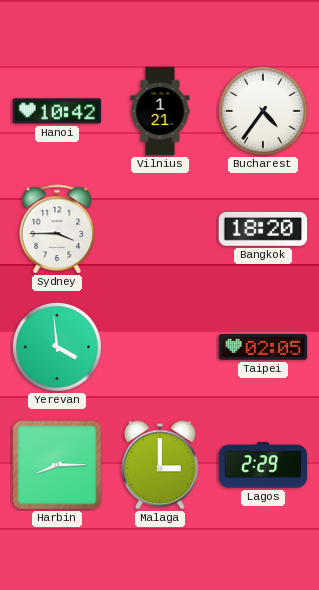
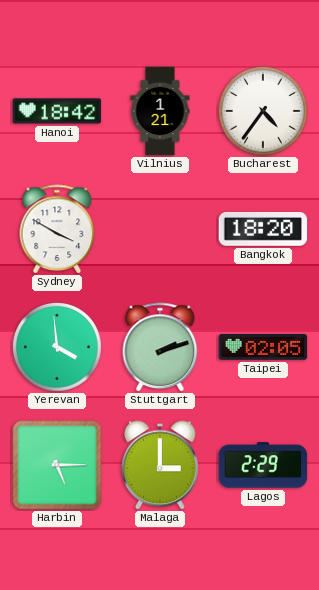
Hanoi: 10:42 -> 18:42 (57, 111)
Sydney: 3:45 -> 3:50 (57, 229)
Stuttgart: none -> 2:12 (160, 347)
Harbin: 8:15 -> 5:15 (57, 465)
